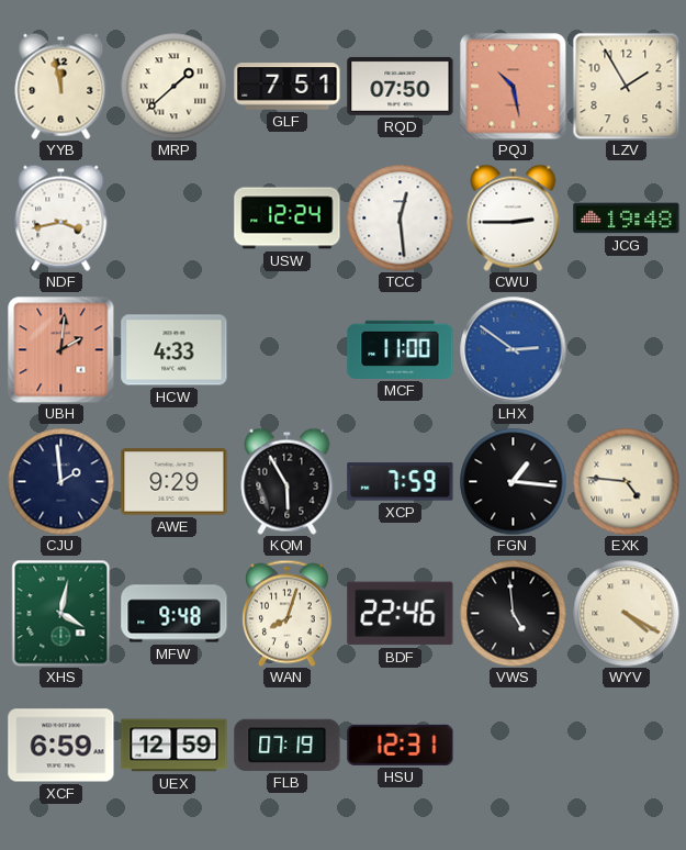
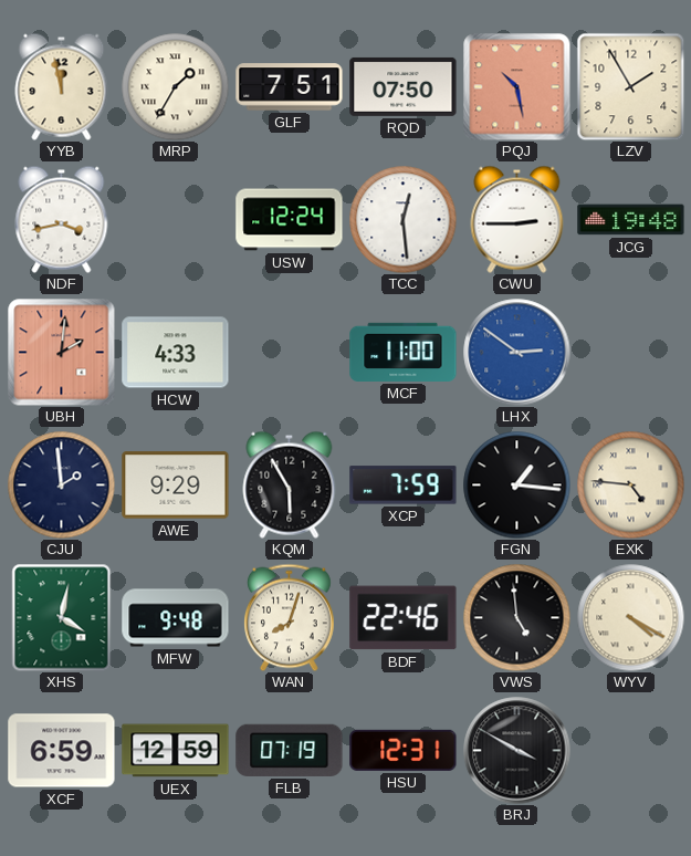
MRP: 1:38 -> 1:35 (175, 86)
BRJ: none -> 3:50 (517, 751)
